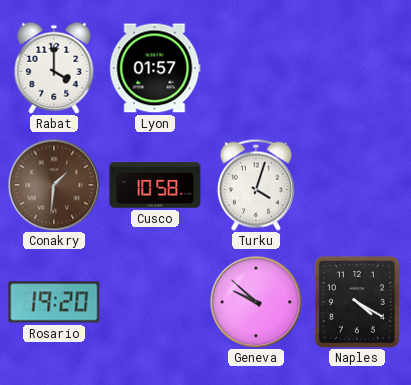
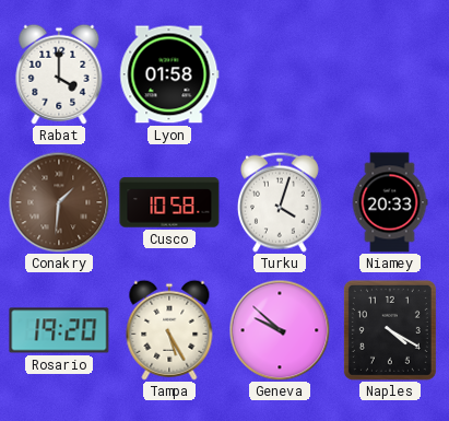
Lyon: 01:57 -> 01:58 (169, 74)
Niamey: none -> 20:33 (390, 202)
Tampa: none -> 5:25 (169, 330)
